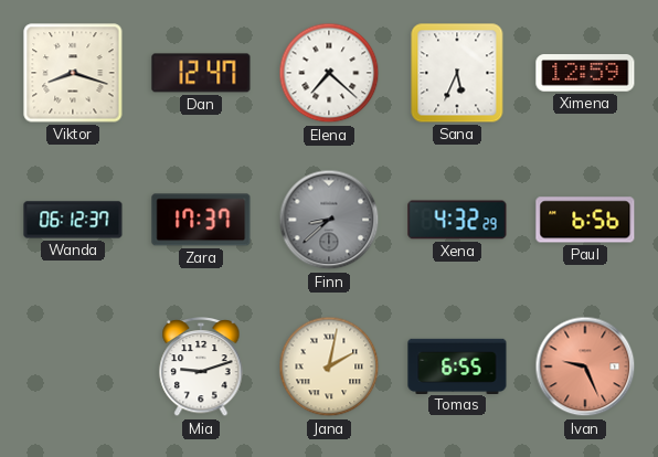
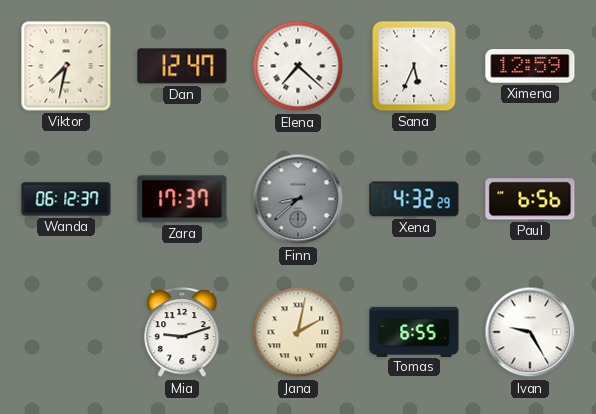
Viktor: 8:18 -> 7:32 (66, 66)
Ivan: 9:26 -> 9:25 (530, 332)
Ivan dial: salmon -> white (530, 332)
